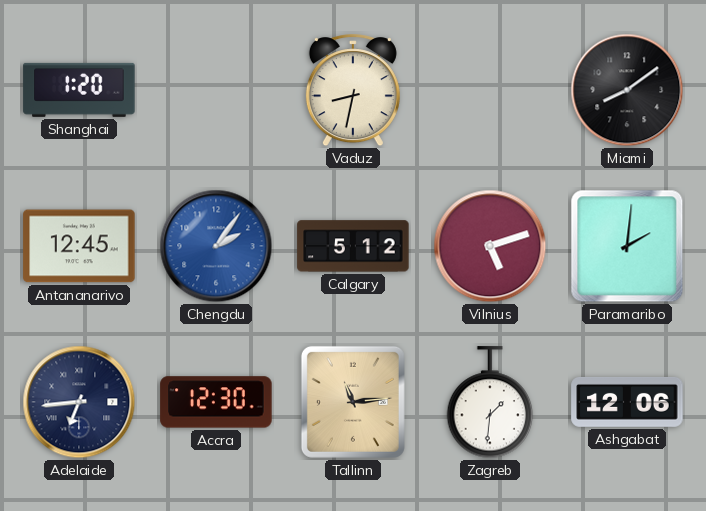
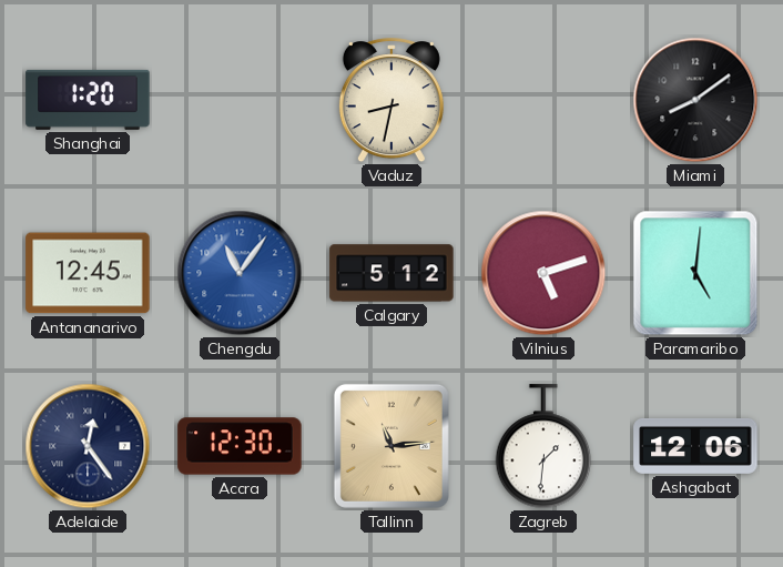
Chengdu: 2:06 -> 11:06 (240, 273)
Paramaribo: 2:01 -> 5:01 (695, 273)
Adelaide: 6:44 -> 12:24 (88, 446)
